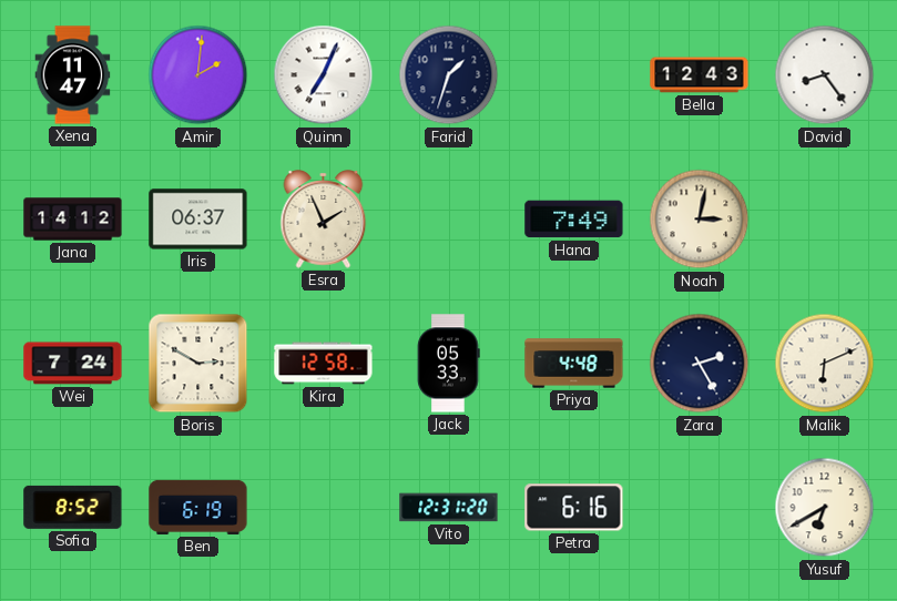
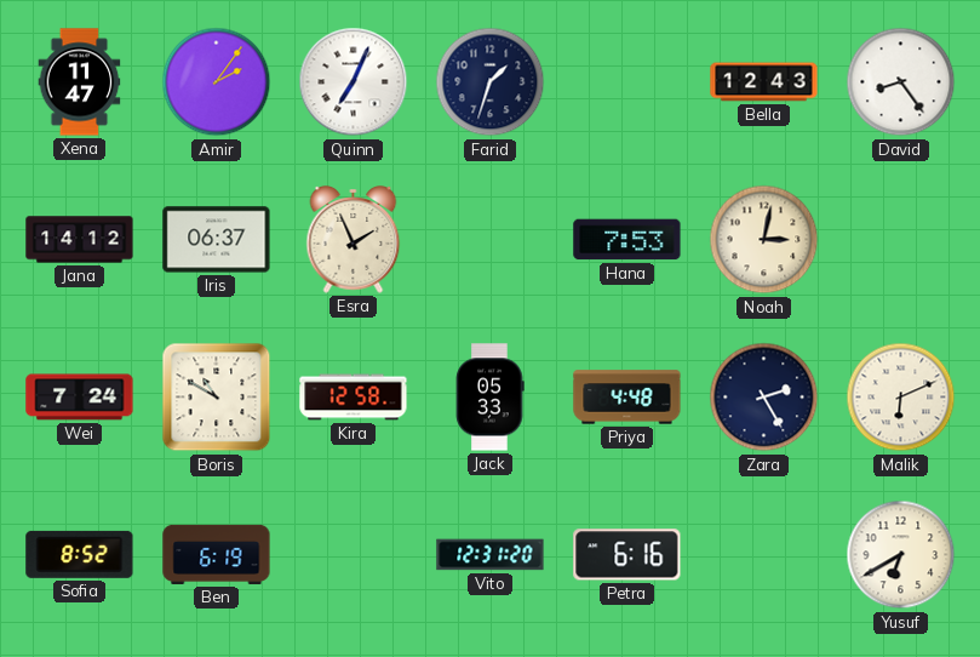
Amir: 2:01 -> 2:06 (217, 82)
Hana: 7:49 -> 7:53 (627, 240)
Boris: 2:50 -> 10:50 (217, 398)
